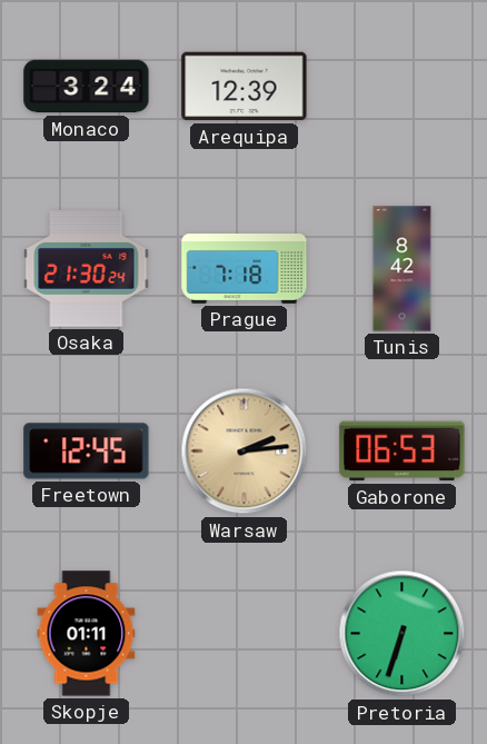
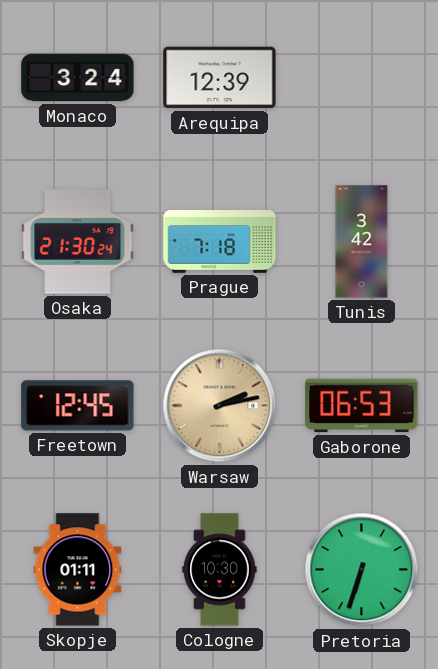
Tunis: 8:42 -> 3:42 (362, 242)
Warsaw: 2:14 -> 2:13 (220, 406)
Cologne: none -> 10:30 (220, 570)
